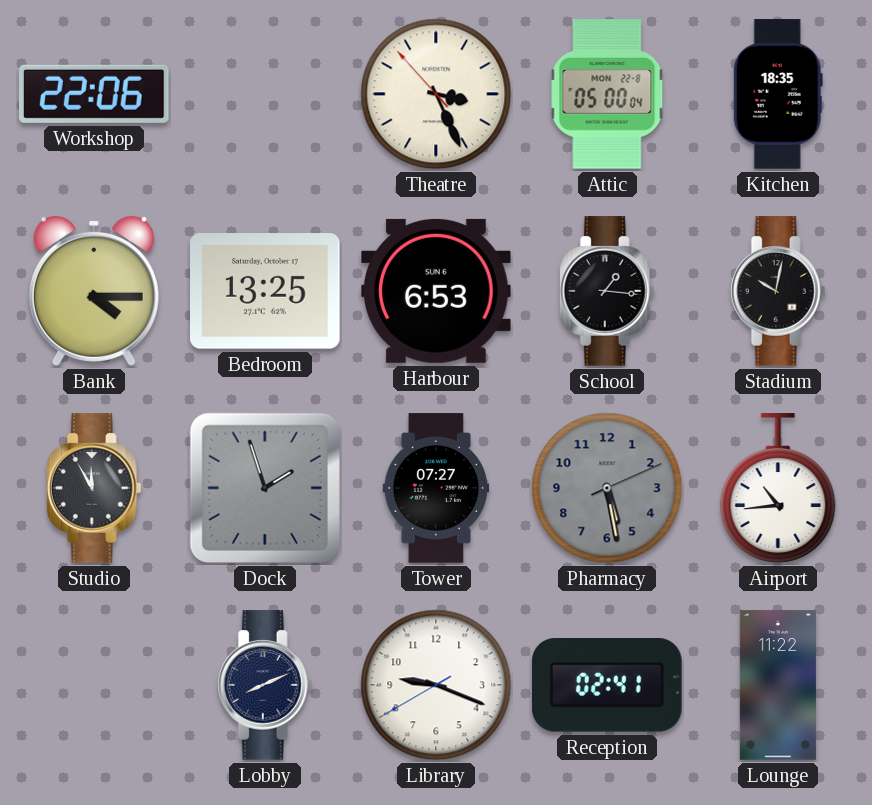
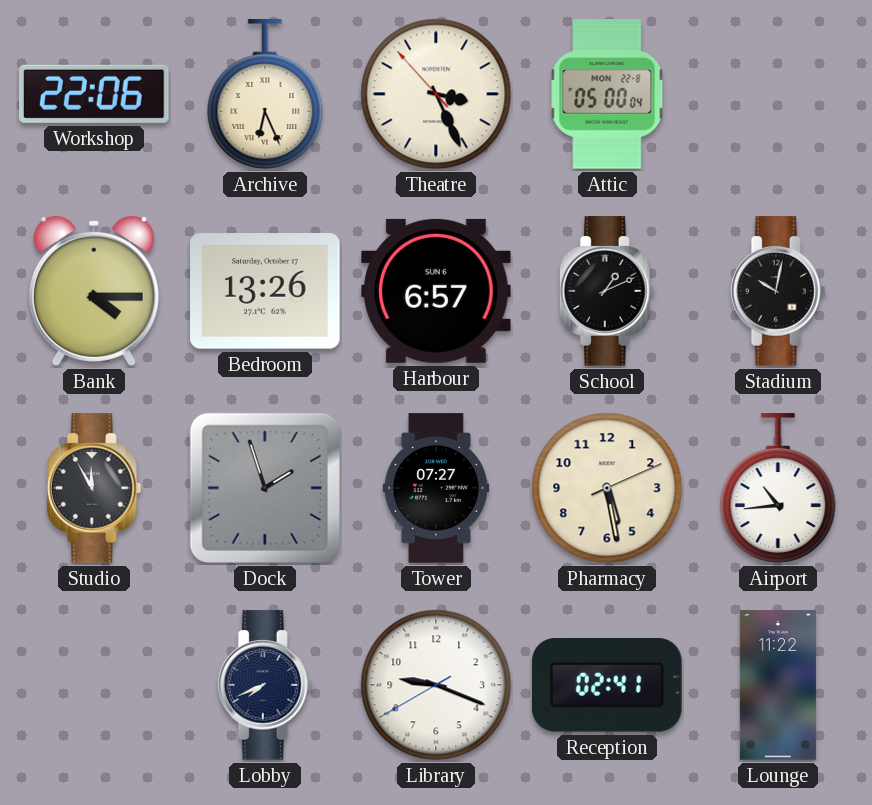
Archive: none -> 6:26 (265, 94)
Kitchen: 18:35 -> none (778, 94)
Bedroom: 13:25 -> 13:26 (266, 291)
Harbour: 6:53 -> 6:57 (436, 291)
School: 1:16 -> 1:11 (607, 291)
Pharmacy dial: grey -> cream (607, 488)
Lobby: 8:11 -> 7:41 (265, 685)
